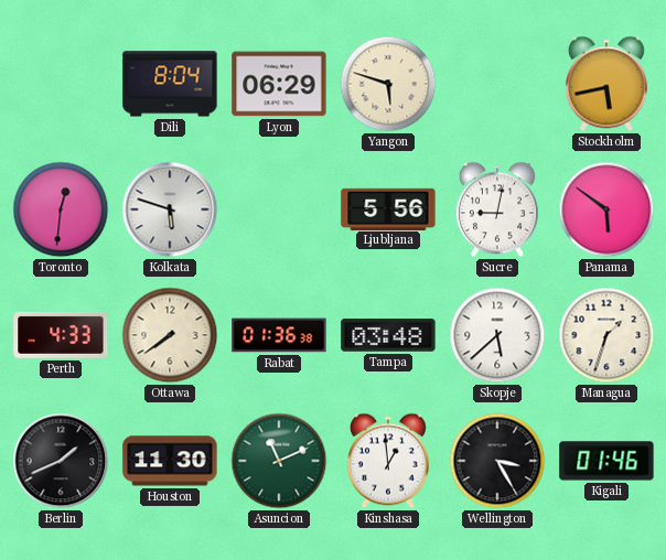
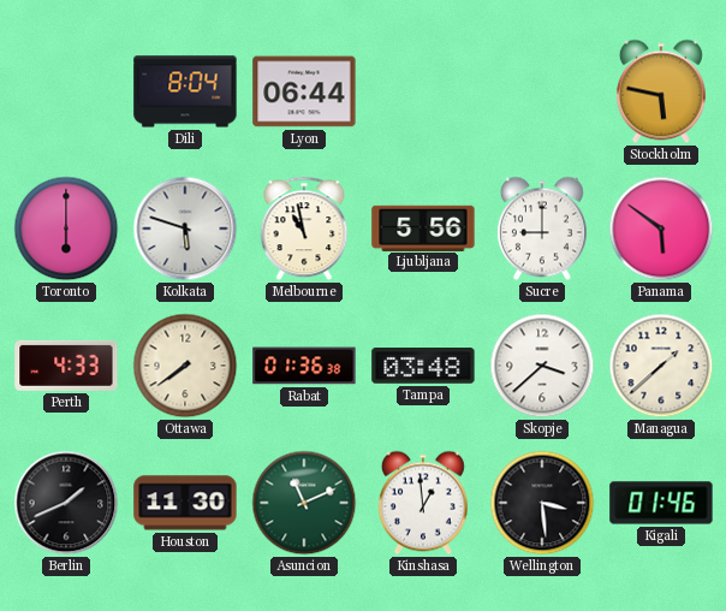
Lyon: 06:29 -> 06:44 (304, 91)
Yangon: 5:48 -> none (388, 84)
Stockholm: 5:43 -> 5:47 (661, 91)
Toronto: 12:31 -> 6:00 (66, 229)
Melbourne: none -> 10:58 (304, 229)
Sucre: 9:02 -> 9:00 (542, 229)
Skopje: 5:38 -> 3:38 (542, 366)
Managua: 1:33 -> 1:38 (661, 366)
Wellington: 3:25 -> 3:29 (542, 503)
